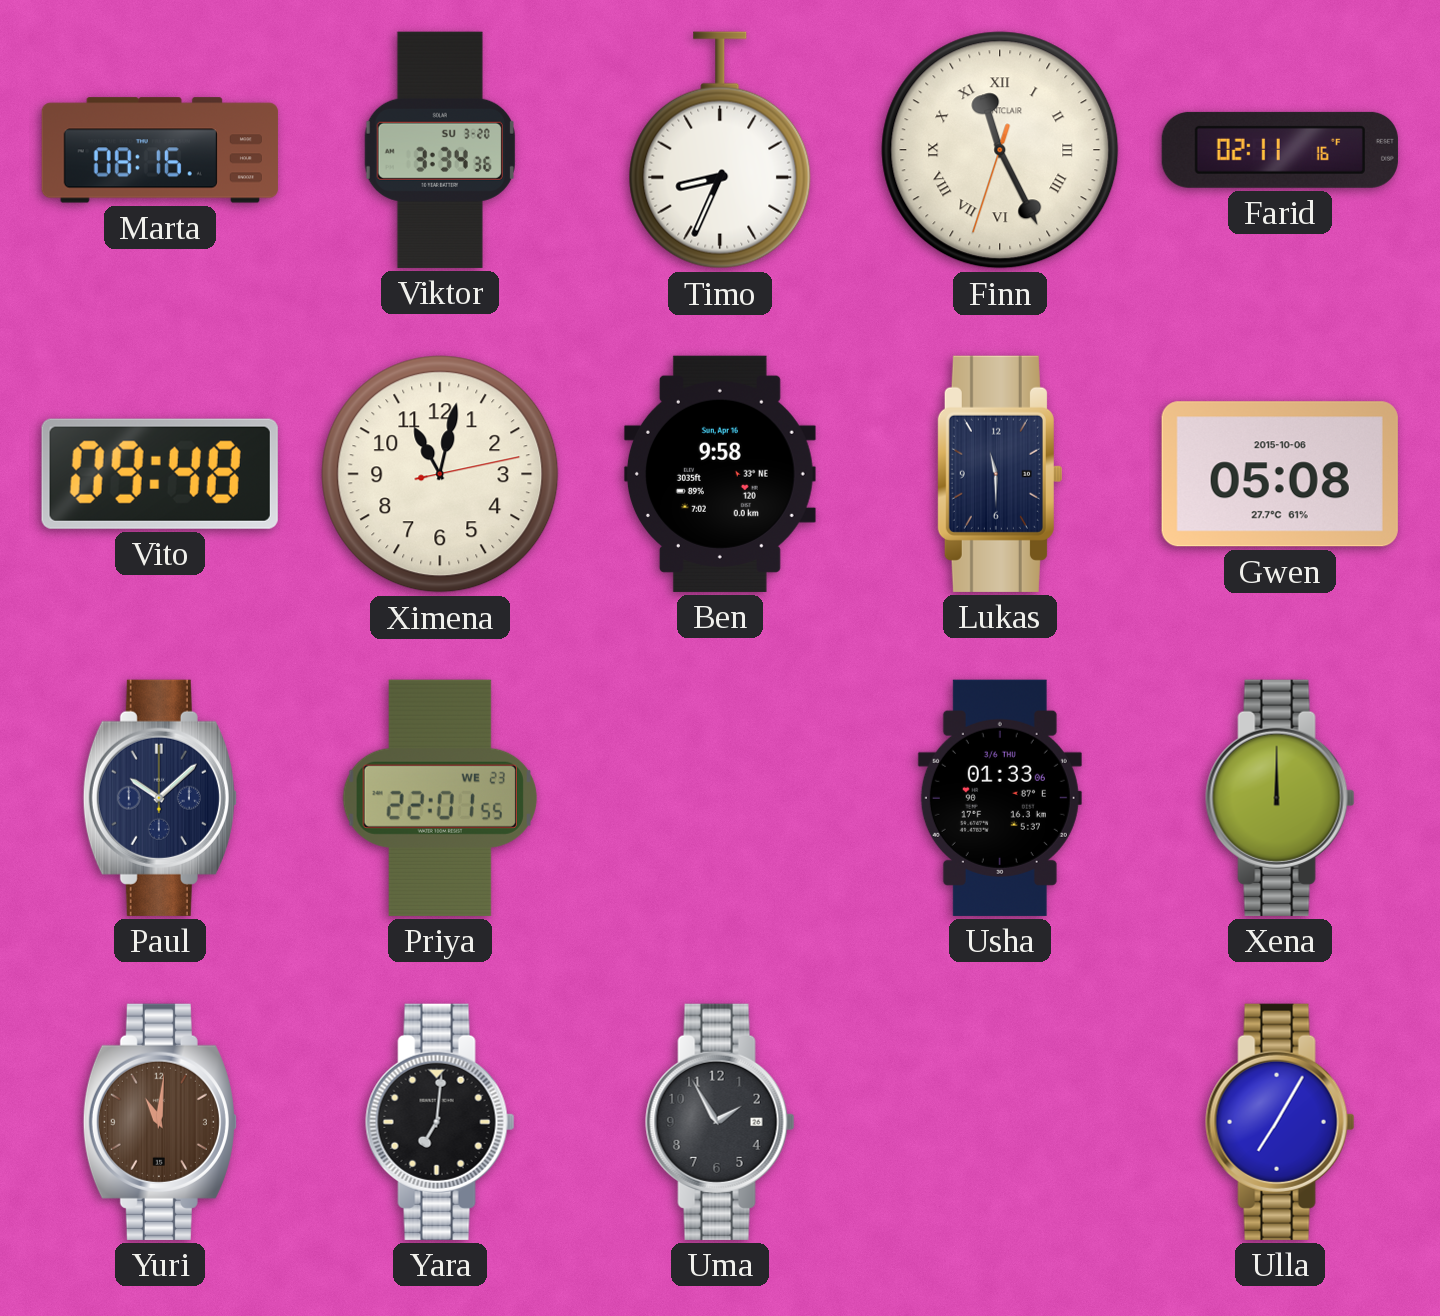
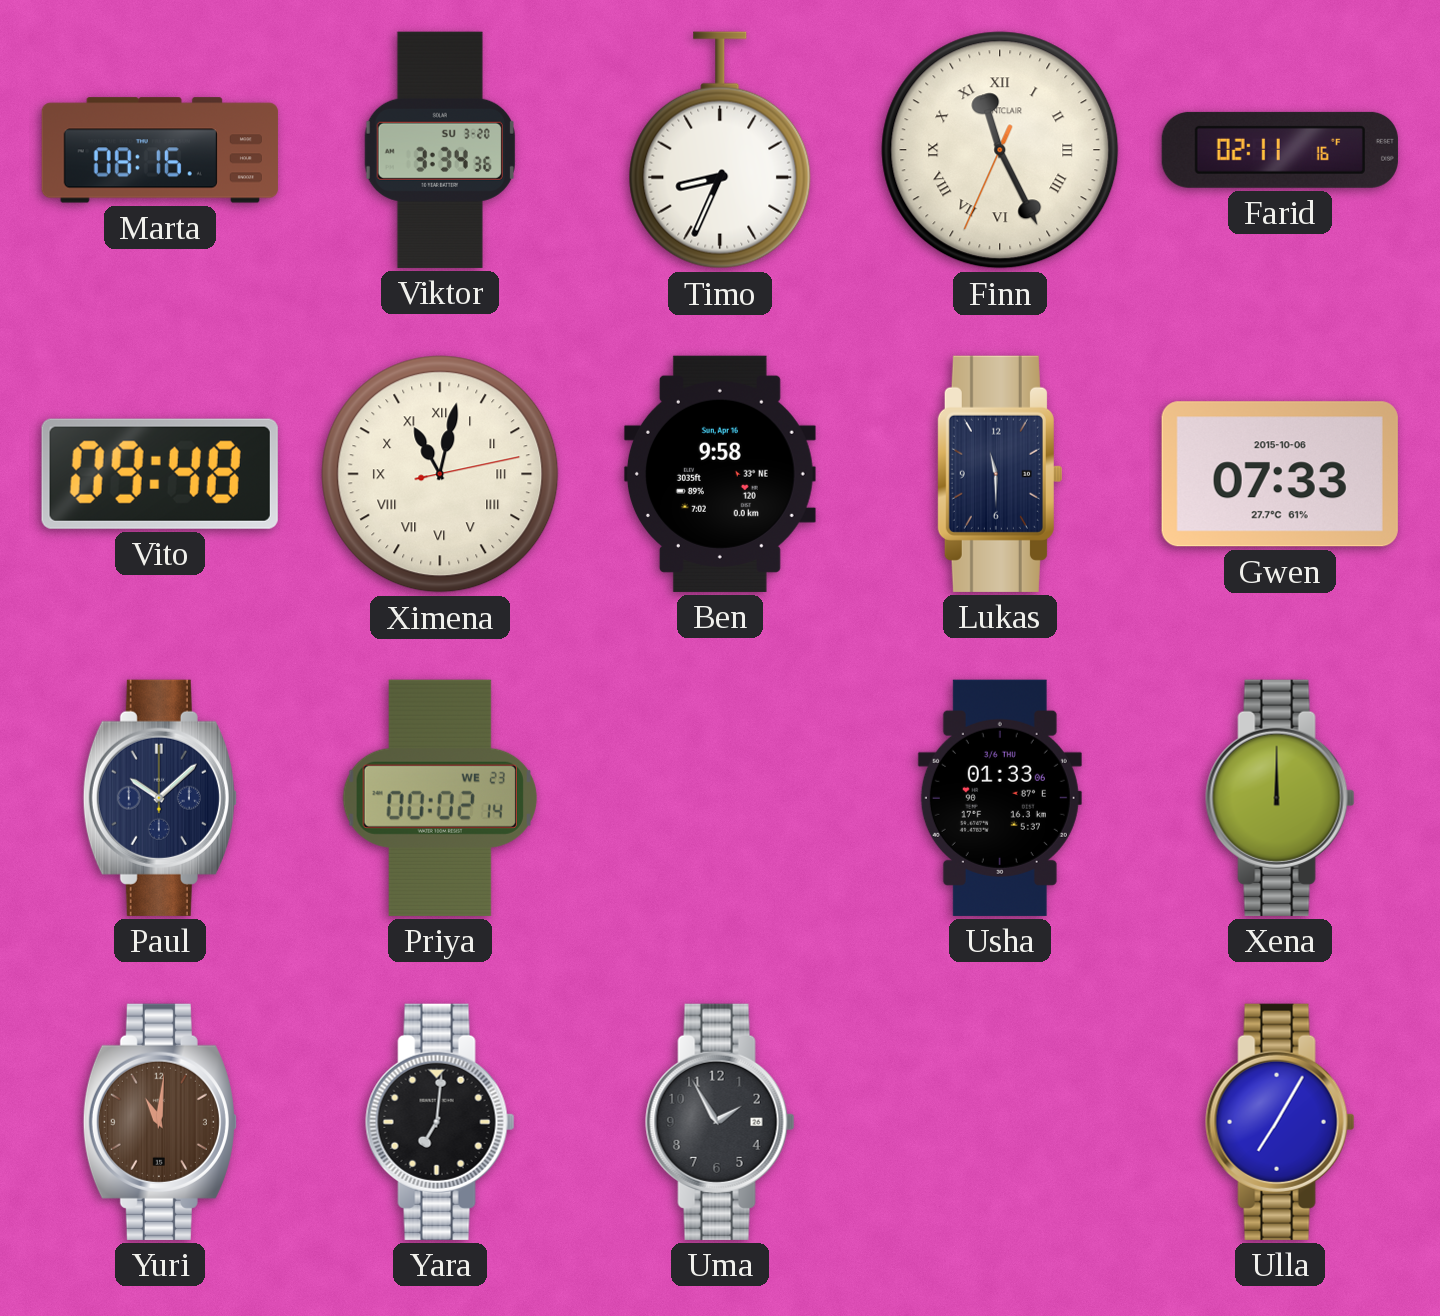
Finn: 11:25:33 -> 11:25:34 (1000, 150)
Ximena numerals: Arabic -> Roman (440, 474)
Gwen: 05:08 -> 07:33 (1280, 474)
Priya: 22:01 -> 00:02 (440, 798)
